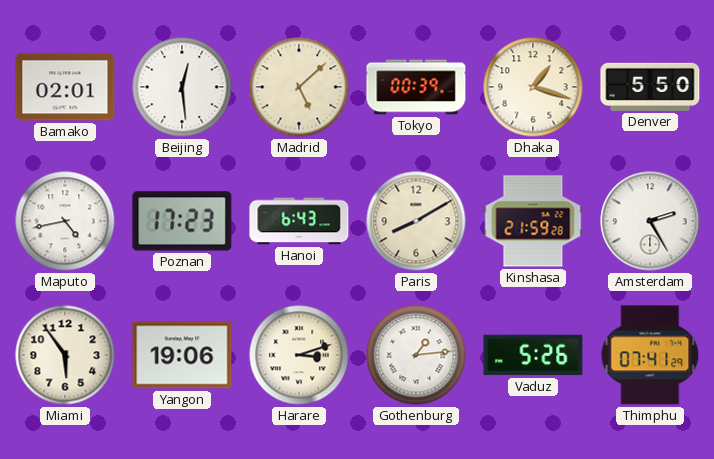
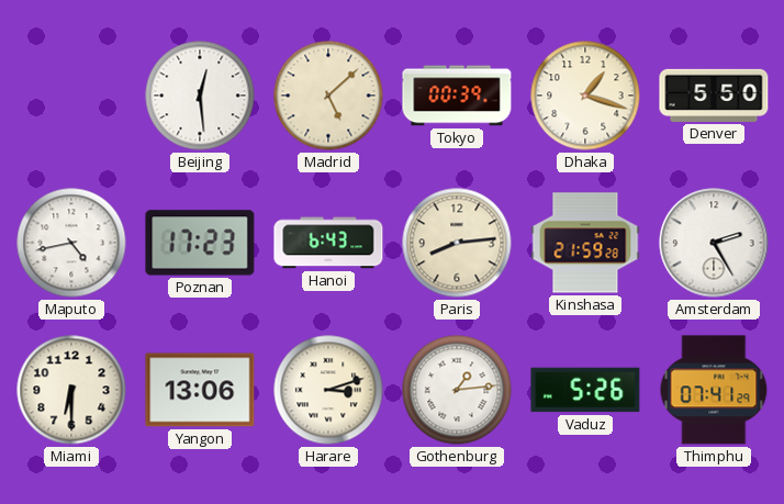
Bamako: 02:01 -> none (65, 87)
Paris: 8:10 -> 8:14 (457, 243)
Miami: 5:54 -> 6:30 (71, 390)
Yangon: 19:06 -> 13:06 (200, 390)
